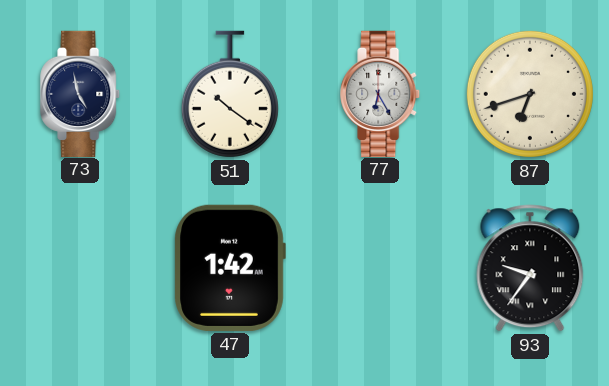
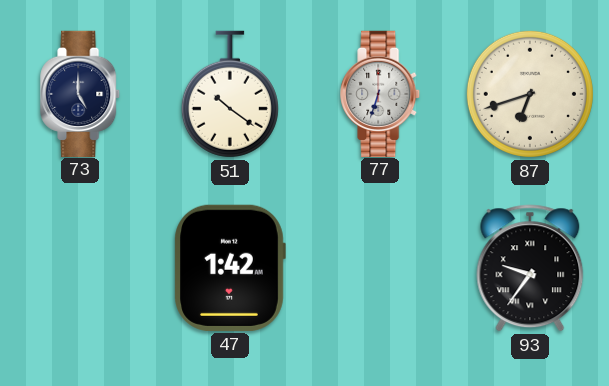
73: 4:58 -> 5:00 (81, 93)
77: 6:25 -> 6:33 (381, 93)
